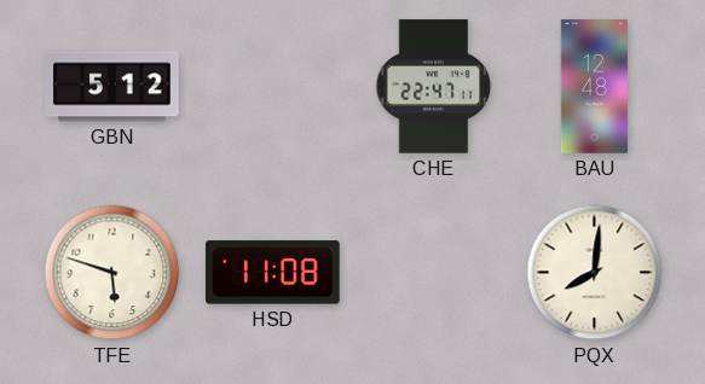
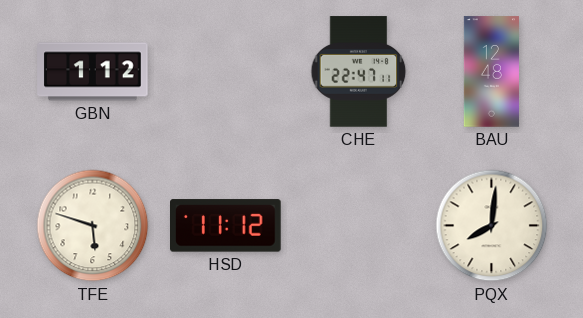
GBN: 5:12 -> 1:12 (93, 72)
HSD: 11:08 -> 11:12 (226, 226)
